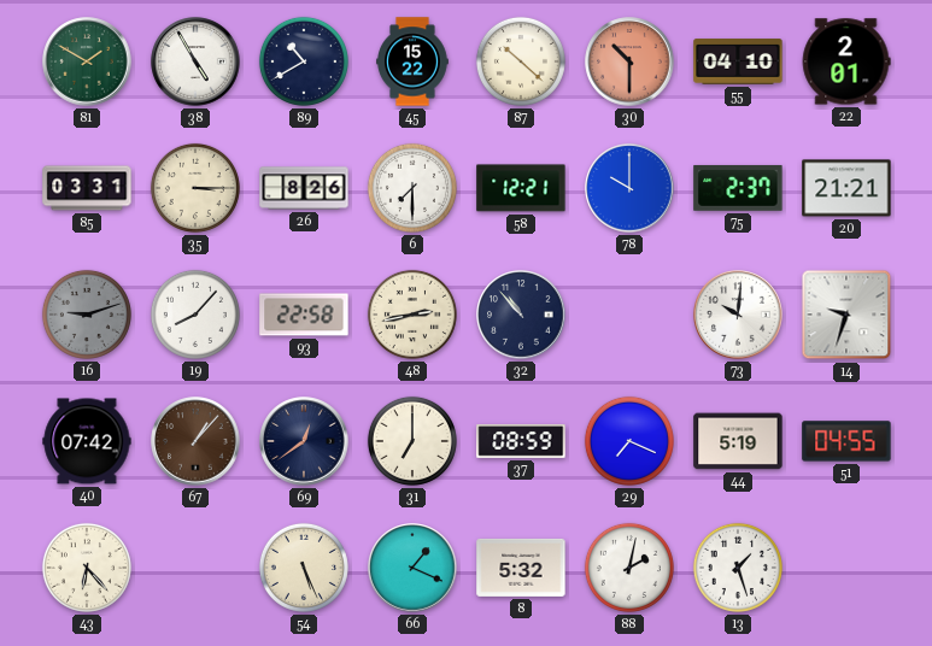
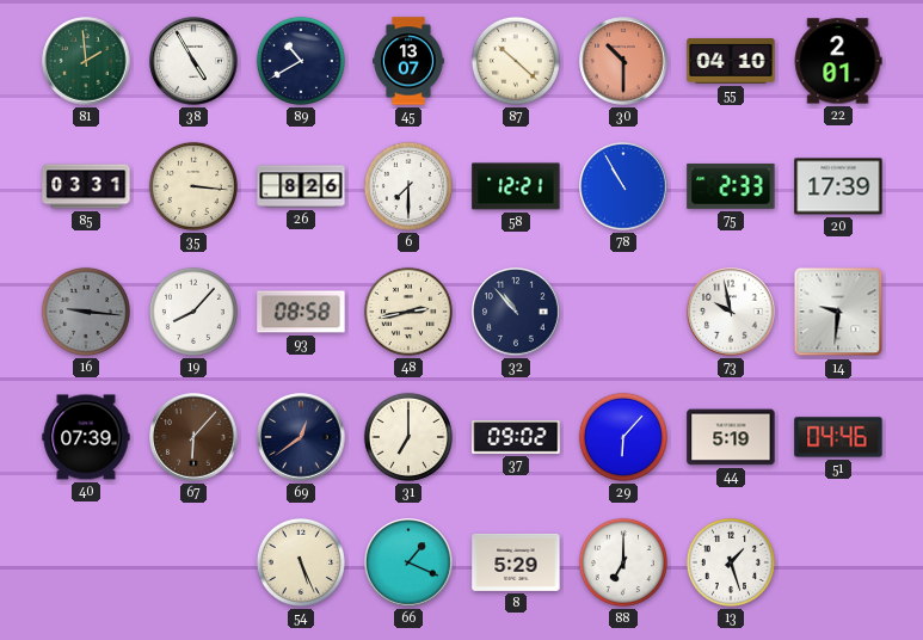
81: 1:50 -> 1:59 (86, 61)
45: 15:22 -> 13:07 (410, 61)
35: 3:15 -> 3:16 (193, 186)
78: 10:00 -> 10:55 (623, 186)
75: 2:37 -> 2:33 (731, 186)
20: 21:21 -> 17:39 (838, 186)
16: 9:12 -> 9:16 (86, 312)
93: 22:58 -> 08:58 (301, 312)
73: 10:01 -> 9:58 (731, 312)
14: 9:33 -> 9:31 (838, 312)
40: 07:42 -> 07:39 (86, 437)
67: 1:07 -> 6:07 (193, 437)
37: 08:59 -> 09:02 (516, 437)
29: 7:19 -> 6:07 (623, 437)
51: 04:55 -> 04:46 (838, 437)
43: 6:23 -> none (87, 568)
8: 5:32 -> 5:29 (516, 562)
88: 2:02 -> 7:00 (623, 562)
